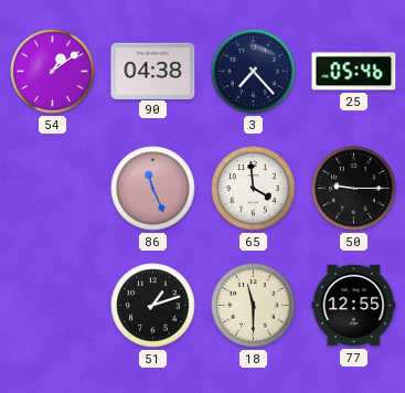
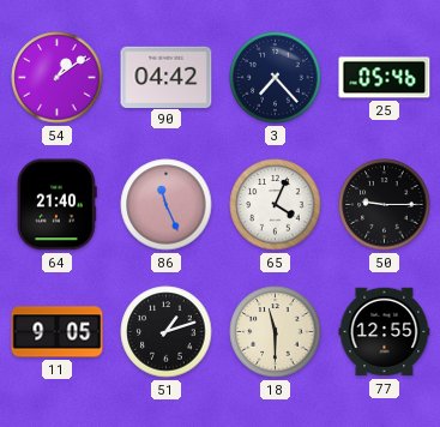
90: 04:38 -> 04:42 (167, 77)
64: none -> 21:40 (56, 205)
65: 3:59 -> 4:04 (276, 205)
11: none -> 9:05 (58, 332)
